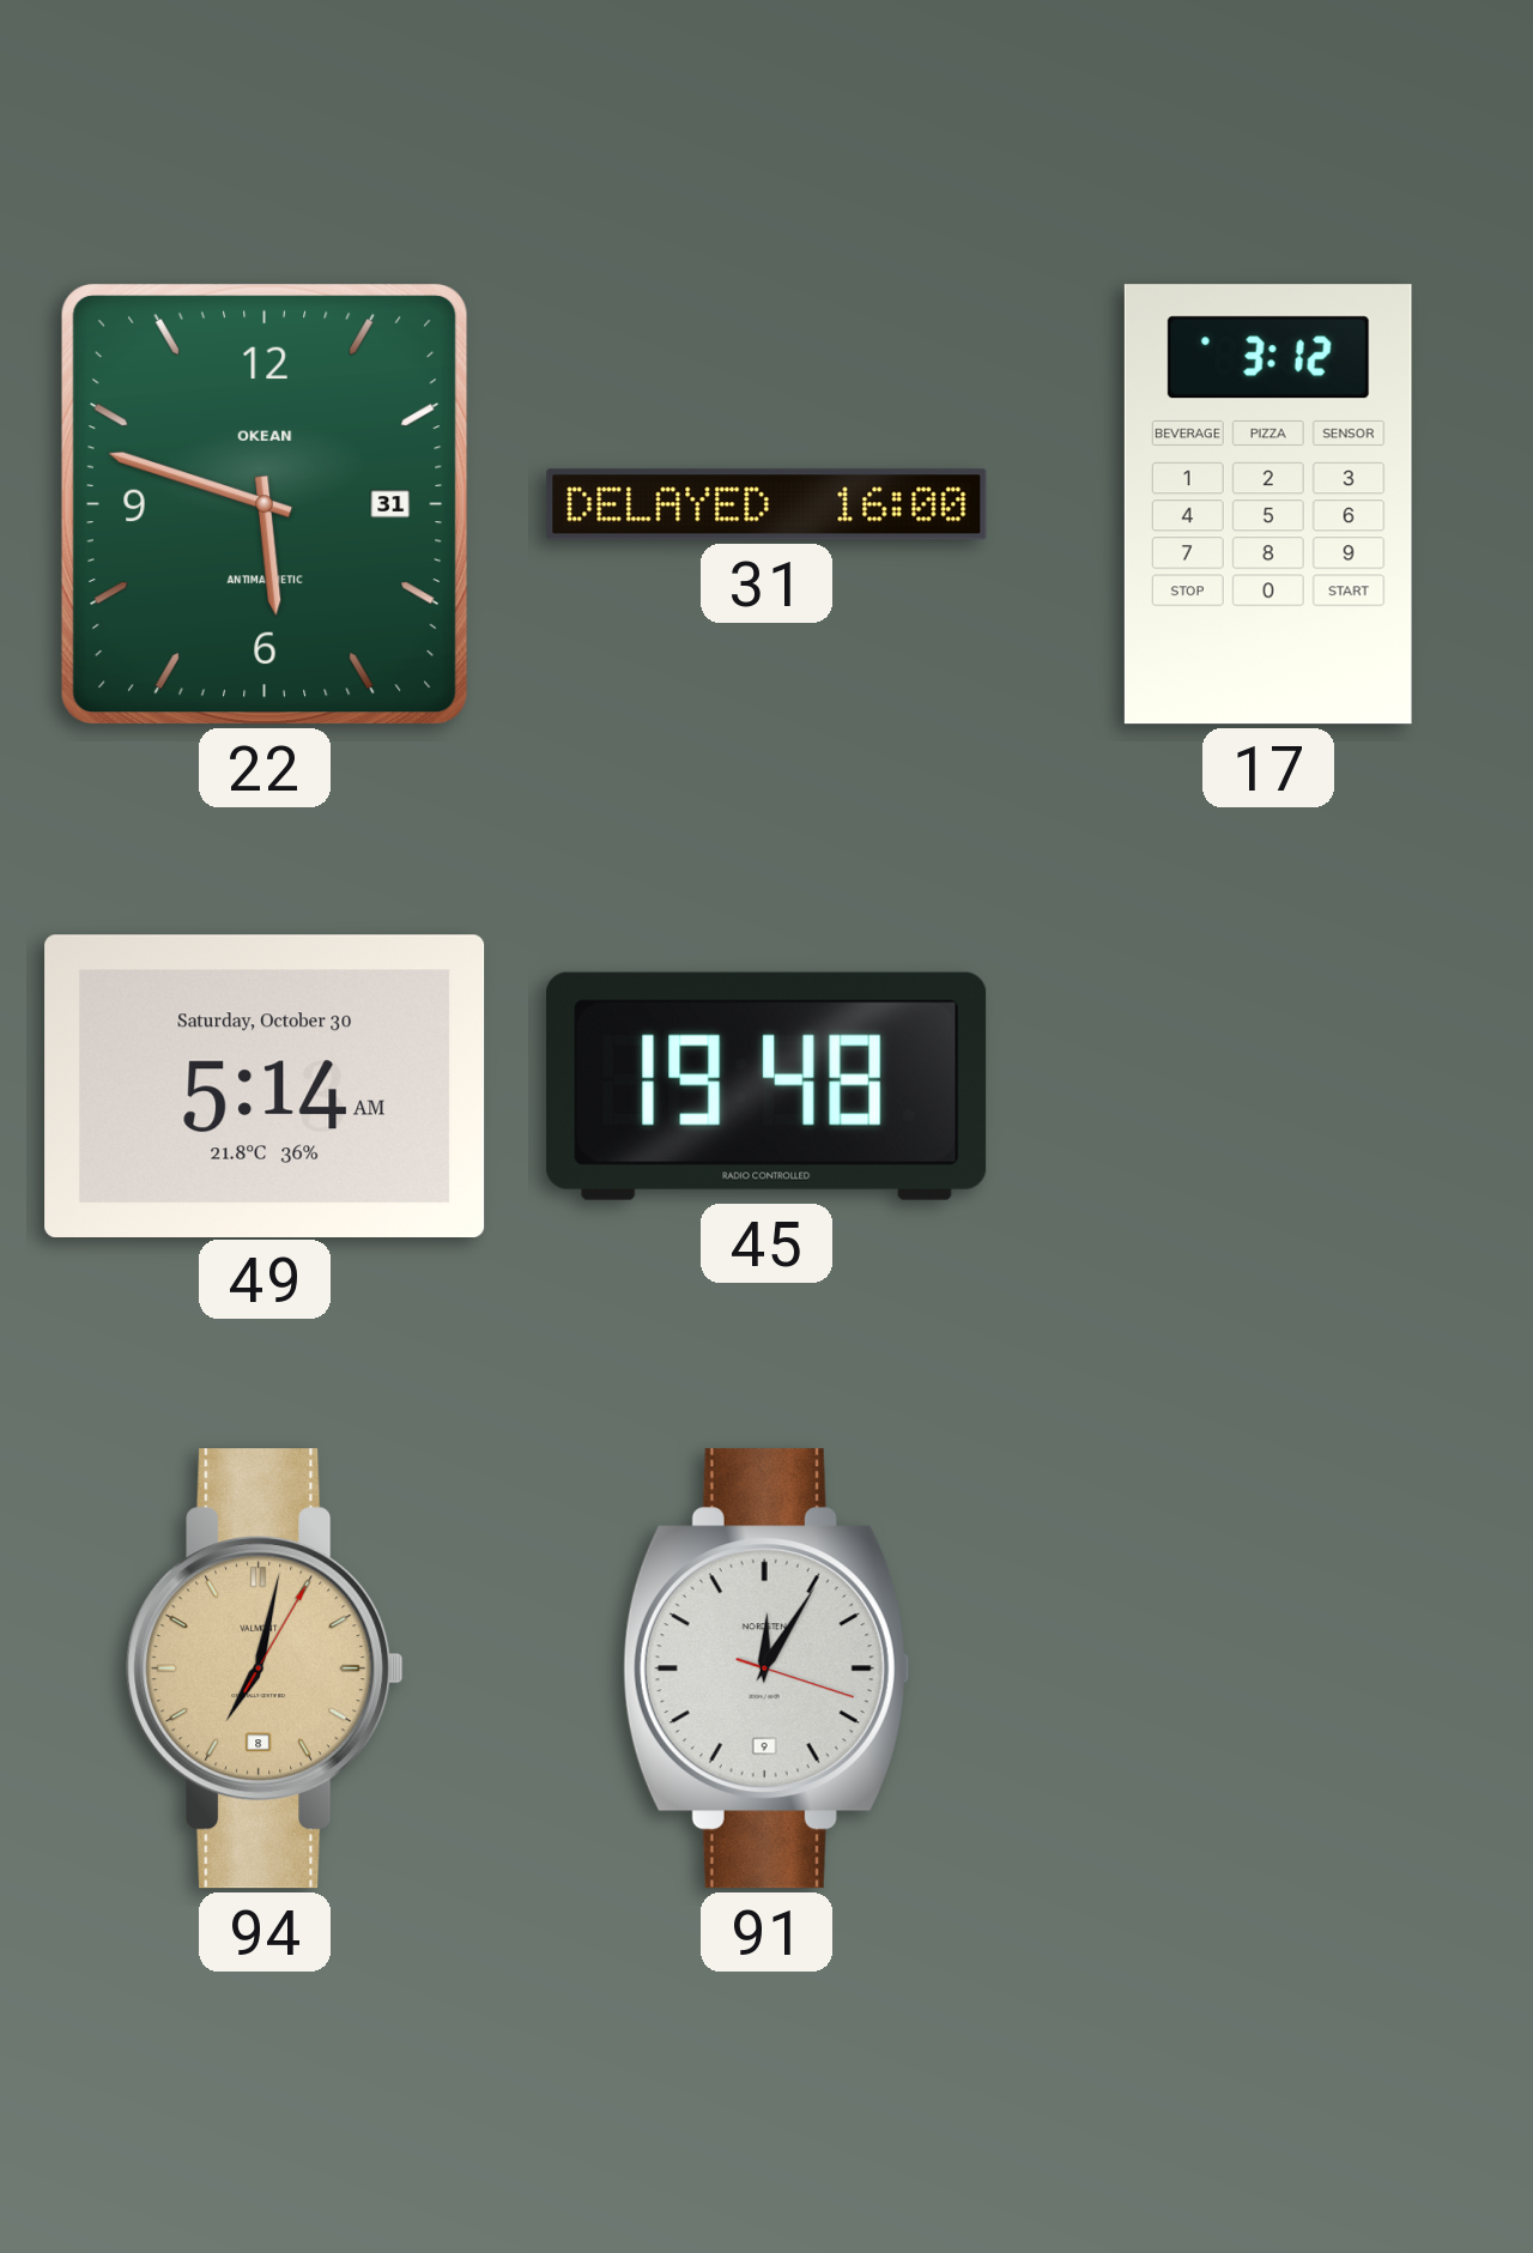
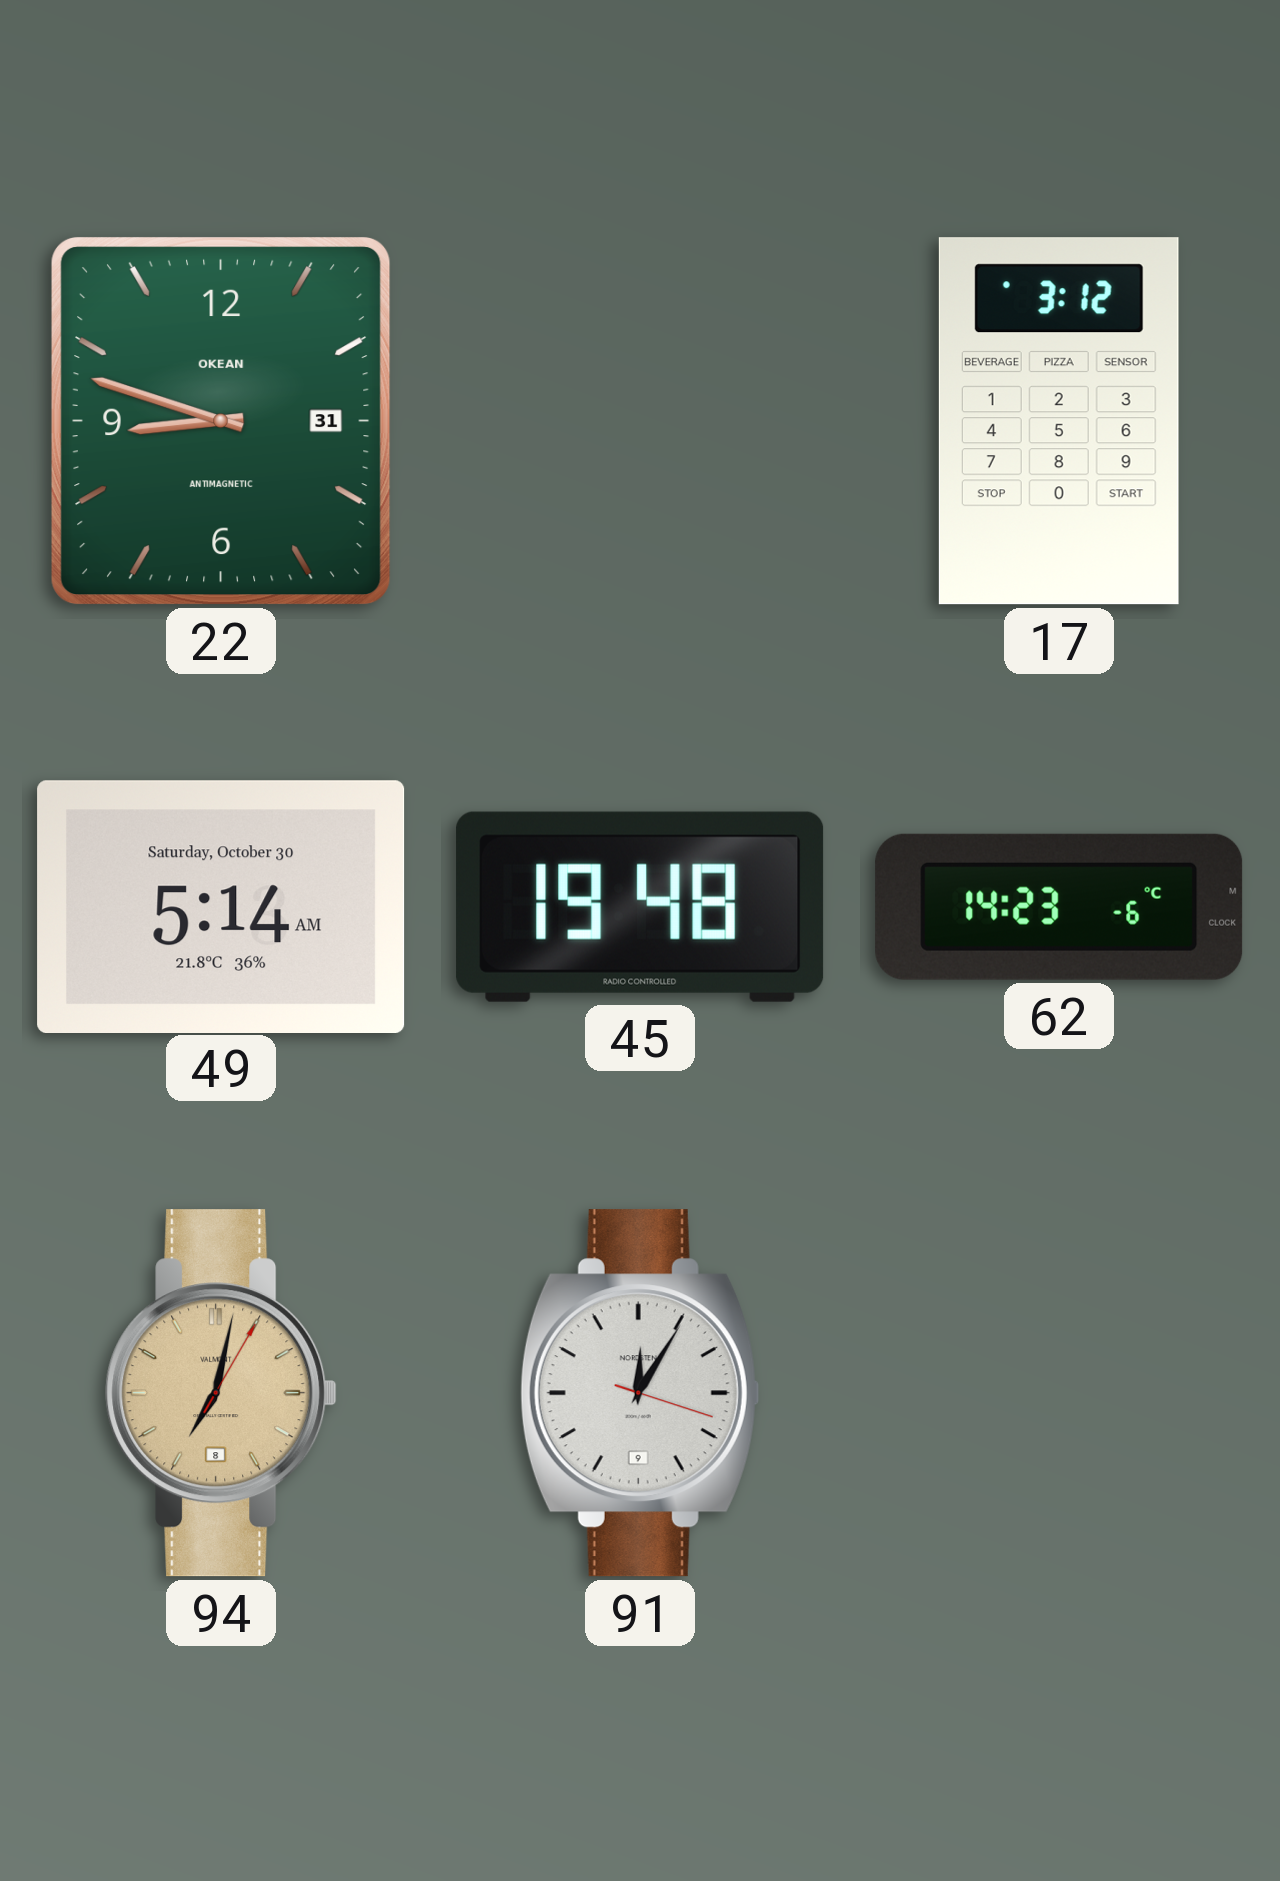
22: 5:48 -> 8:48 (222, 421)
31: 16:00 -> none (766, 504)
62: none -> 14:23 (1059, 907)
